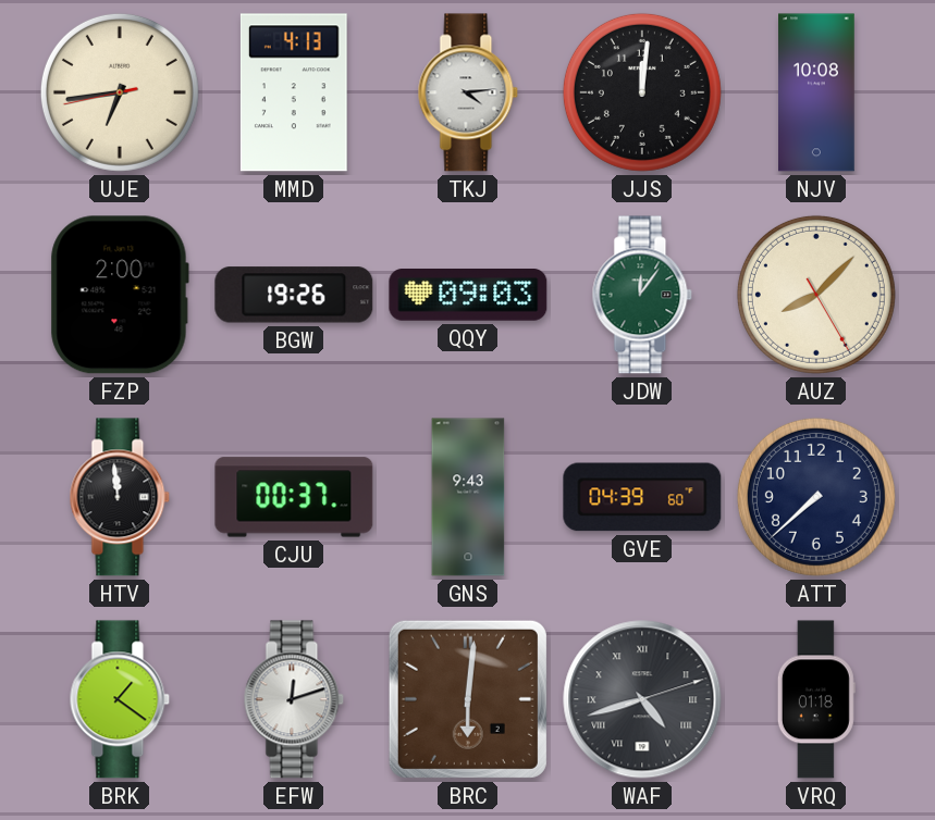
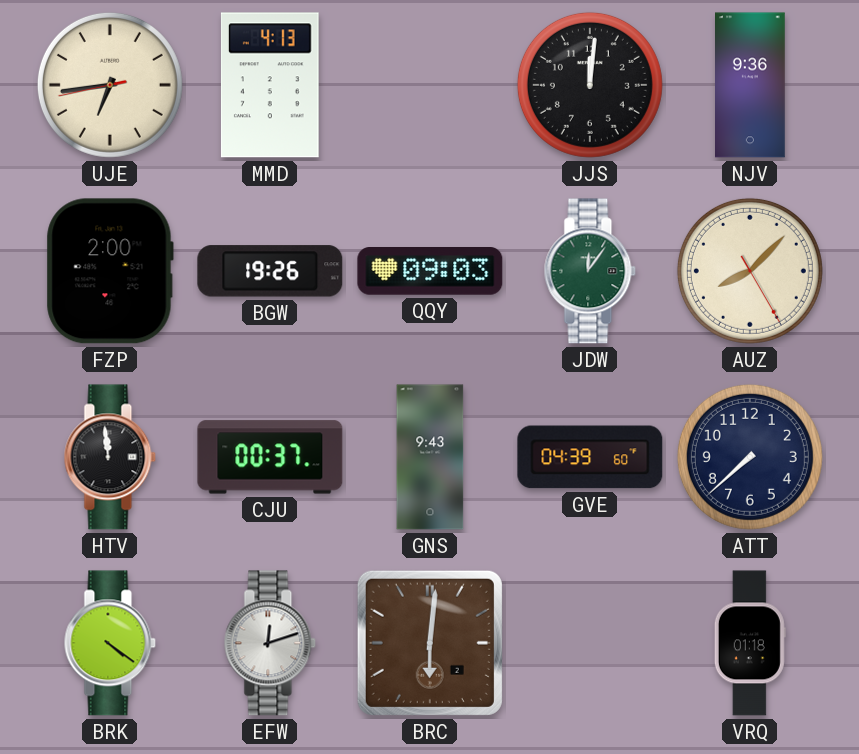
TKJ: 4:14 -> none (468, 92)
NJV: 10:08 -> 9:36 (751, 85)
BRK: 1:21 -> 4:21 (110, 643)
WAF: 4:42 -> none (642, 699)
